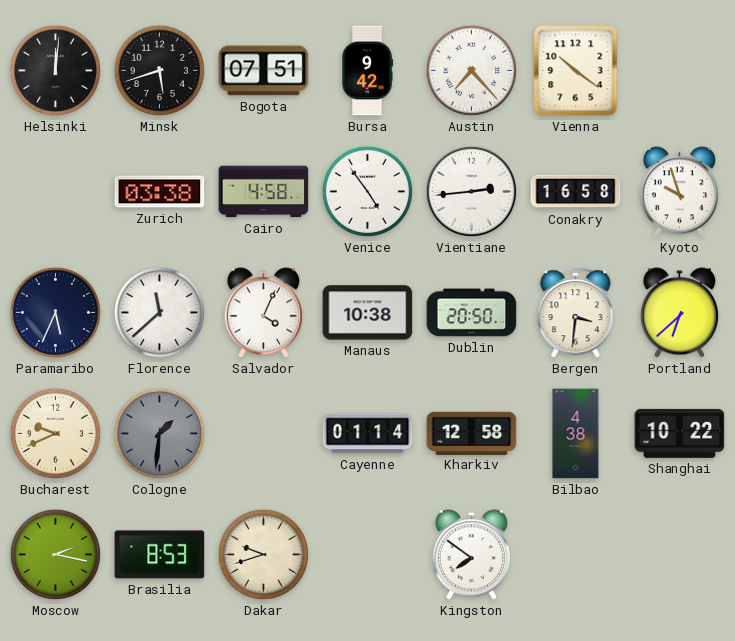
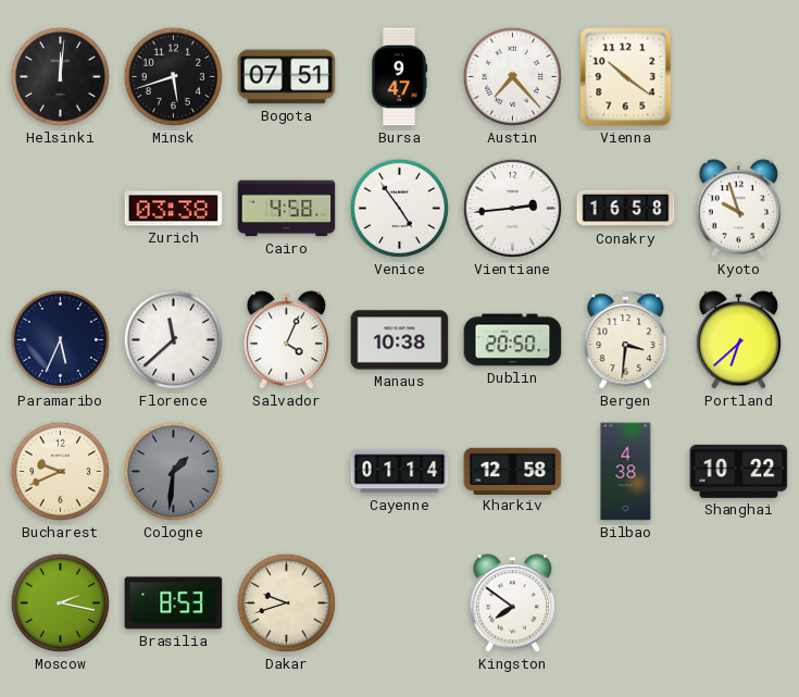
Bursa: 9:42 -> 9:47 (400, 77)
